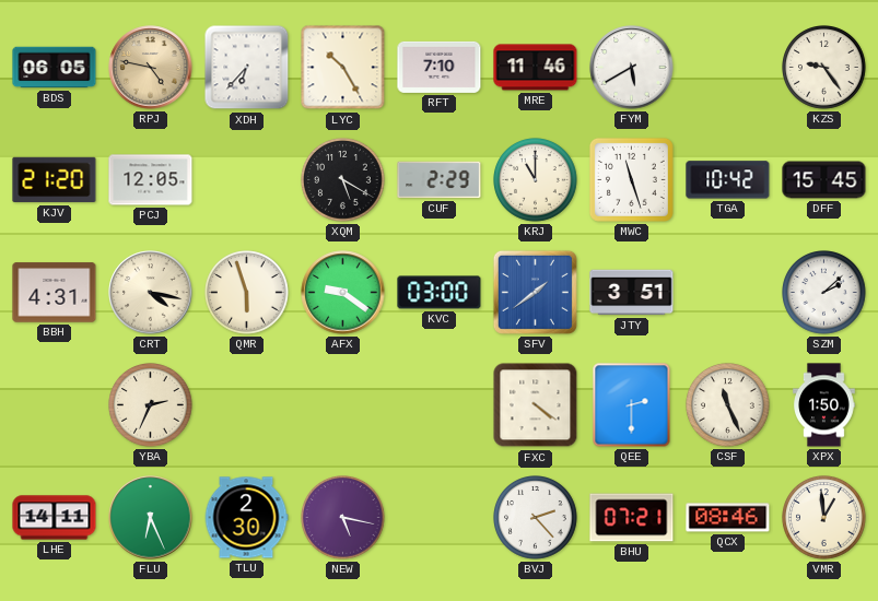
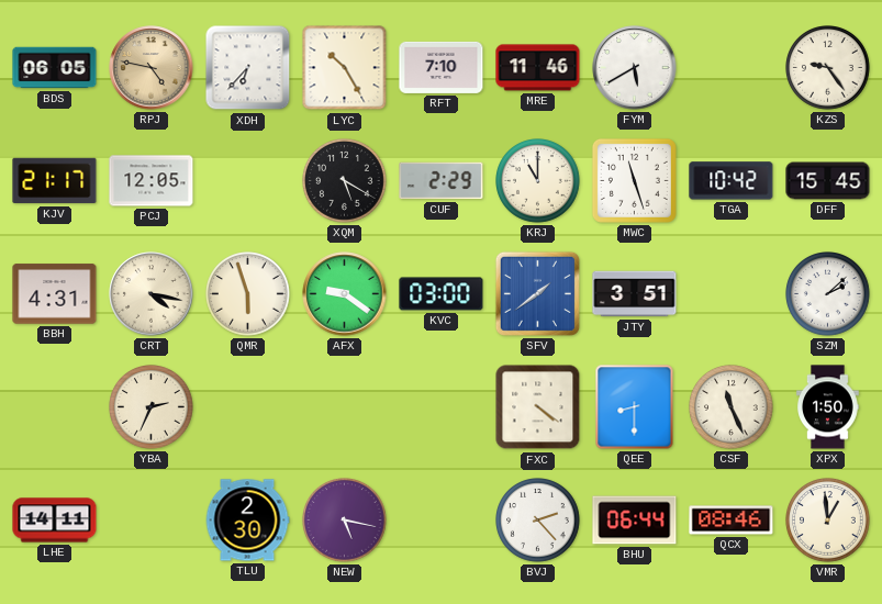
KJV: 21:20 -> 21:17 (55, 181)
QEE: 2:30 -> 8:30 (635, 407)
FLU: 6:26 -> none (151, 518)
BHU: 07:21 -> 06:44 (635, 521)
